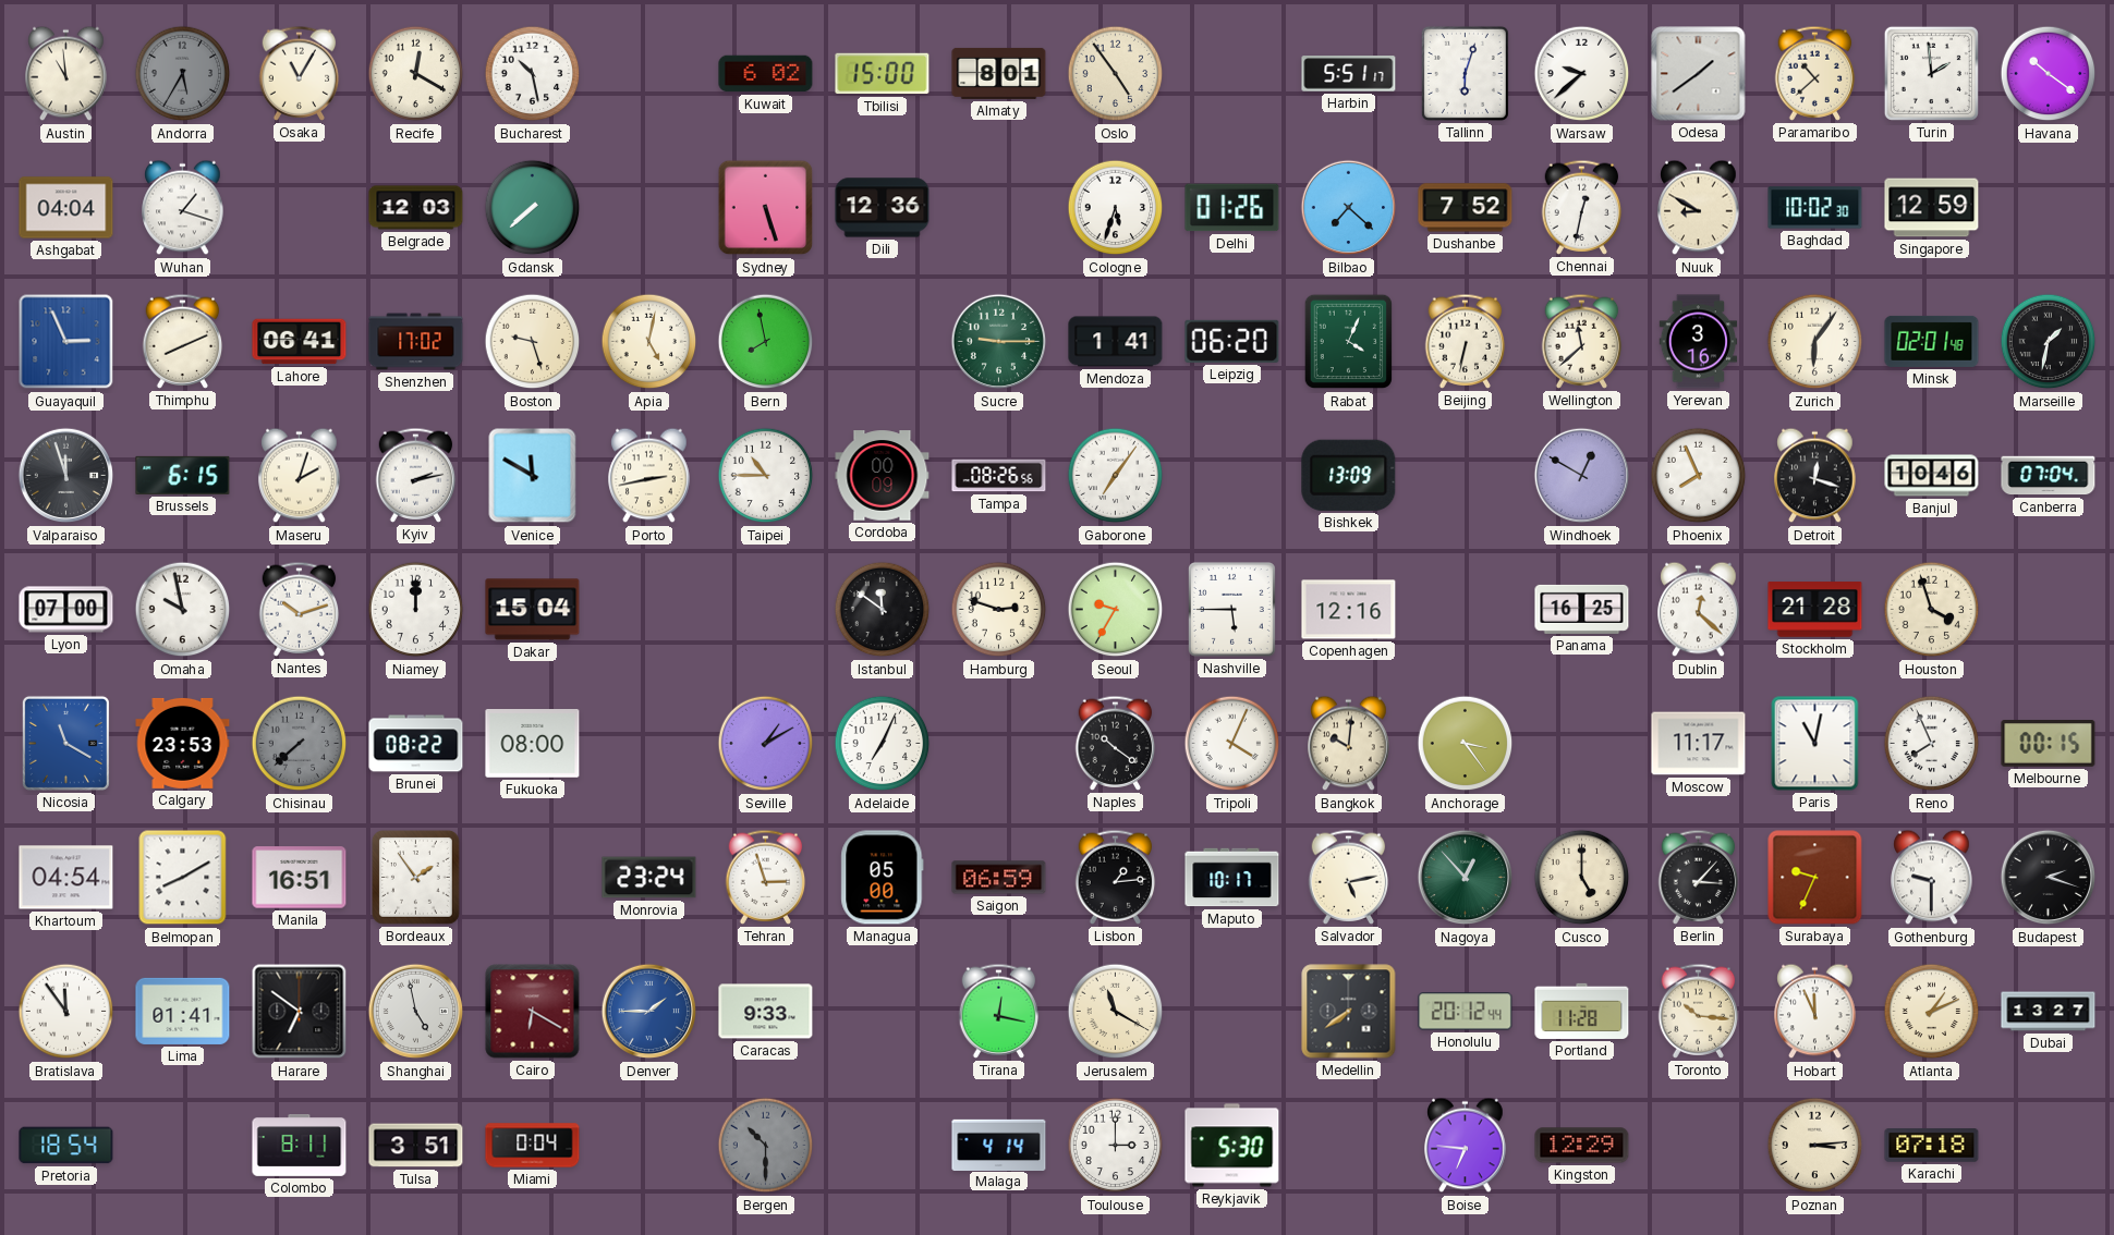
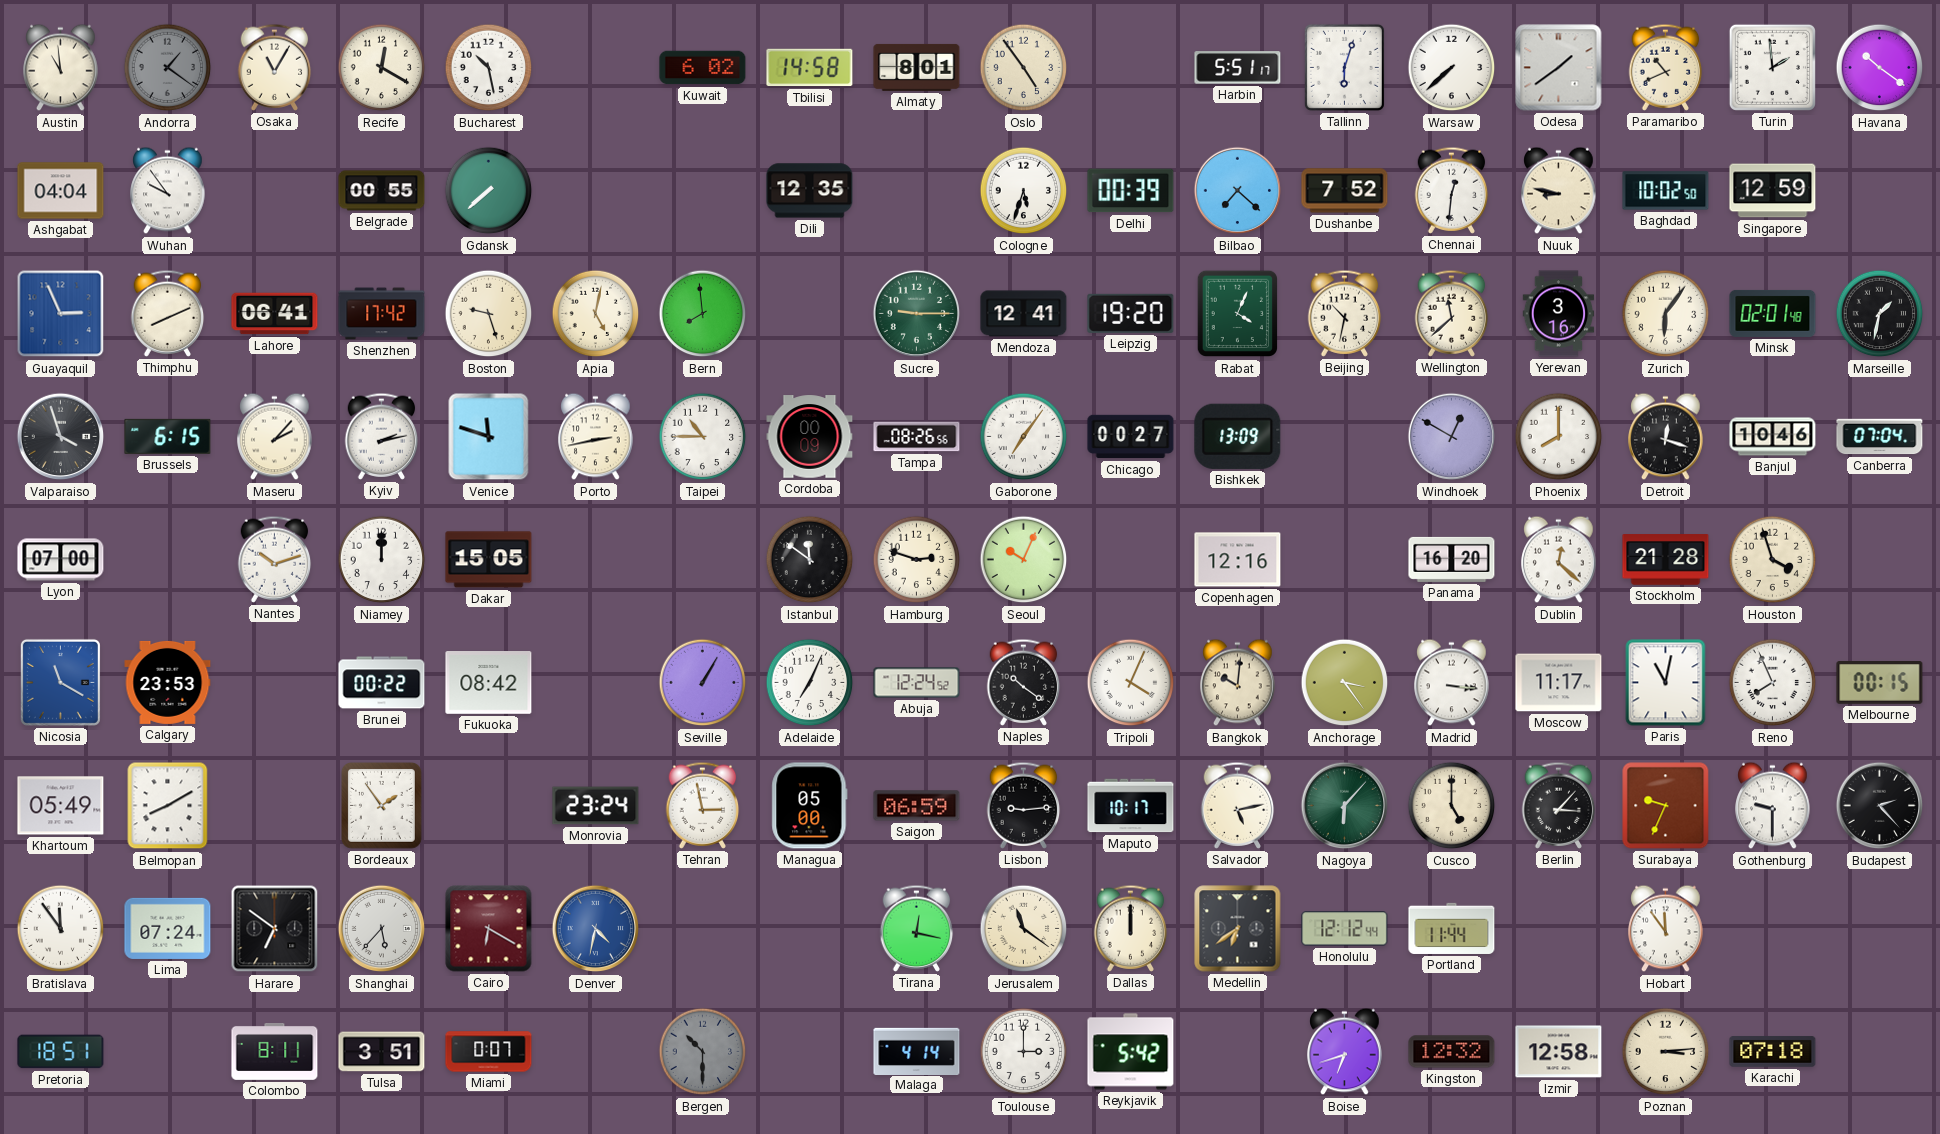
Andorra: 5:35 -> 1:21 (168, 68)
Tbilisi: 15:00 -> 14:58 (810, 68)
Warsaw: 9:38 -> 7:38 (1452, 68)
Paramaribo: 10:38 -> 10:41 (1666, 67)
Wuhan: 1:18 -> 9:54 (168, 191)
Belgrade: 12:03 -> 00:55 (382, 191)
Sydney: 5:27 -> none (766, 208)
Dili: 12:36 -> 12:35 (810, 191)
Delhi: 01:26 -> 00:39 (1131, 191)
Chennai: 12:32 -> 12:31 (1452, 190)
Nuuk: 8:50 -> 8:47 (1559, 191)
Baghdad: 10:02:30 -> 10:02:50 (1666, 191)
Shenzhen: 17:02 -> 17:42 (382, 314)
Bern: 7:58 -> 7:59 (703, 314)
Mendoza: 1:41 -> 12:41 (1024, 314)
Leipzig: 06:20 -> 19:20 (1131, 313)
Beijing: 6:32 -> 10:32 (1345, 313)
Valparaiso: 11:57 -> 3:57 (61, 437)
Maseru: 2:03 -> 2:07 (275, 437)
Venice: 11:50 -> 11:48 (489, 437)
Chicago: none -> 00:27 (1131, 437)
Phoenix: 7:56 -> 8:00 (1559, 437)
Omaha: 9:58 -> none (183, 610)
Dakar: 15:04 -> 15:05 (489, 560)
Seoul: 9:35 -> 10:04 (1024, 560)
Nashville: 5:45 -> none (1231, 609)
Panama: 16:25 -> 16:20 (1452, 559)
Chisinau: 7:38 -> none (300, 744)
Brunei: 08:22 -> 00:22 (382, 683)
Fukuoka: 08:00 -> 08:42 (489, 683)
Seville: 1:10 -> 1:05 (703, 683)
Abuja: none -> 12:24 (917, 683)
Madrid: none -> 3:16 (1452, 683)
Khartoum: 04:54 -> 05:49 (61, 806)
Manila: 16:51 -> none (300, 878)
Tehran: 2:57 -> 2:58 (703, 805)
Lisbon: 1:14 -> 9:14 (1024, 805)
Nagoya: 12:53 -> 6:07 (1345, 806)
Budapest: 2:18 -> 2:23 (1880, 806)
Lima: 01:41 -> 07:24 (168, 928)
Shanghai: 4:58 -> 5:37 (382, 929)
Denver: 1:45 -> 4:32 (596, 929)
Caracas: 9:33 -> none (766, 1012)
Jerusalem: 11:20 -> 11:21 (1024, 929)
Dallas: none -> 12:00 (1131, 928)
Medellin: 7:39 -> 6:39 (1238, 929)
Honolulu: 20:12 -> 12:12 (1345, 929)
Portland: 11:28 -> 11:44 (1452, 928)
Toronto: 10:16 -> none (1699, 1011)
Hobart: 11:56 -> 11:54 (1666, 929)
Atlanta: 1:11 -> none (1932, 1012)
Dubai: 13:27 -> none (2049, 1012)
Pretoria: 18:54 -> 18:51 (61, 1052)
Miami: 0:04 -> 0:07 (489, 1052)
Reykjavik: 5:30 -> 5:42 (1131, 1052)
Boise: 6:46 -> 6:42 (1345, 1052)
Kingston: 12:29 -> 12:32 (1452, 1052)
Izmir: none -> 12:58 (1559, 1052)
